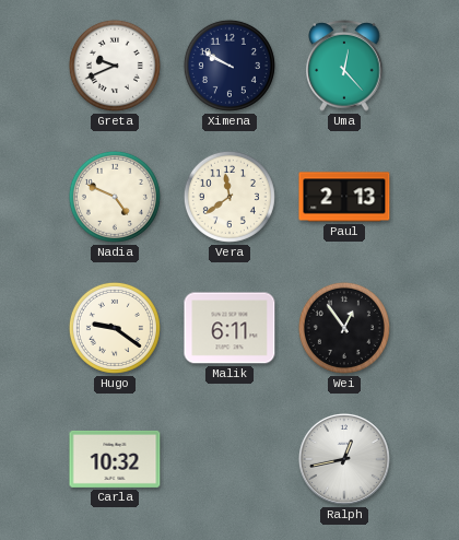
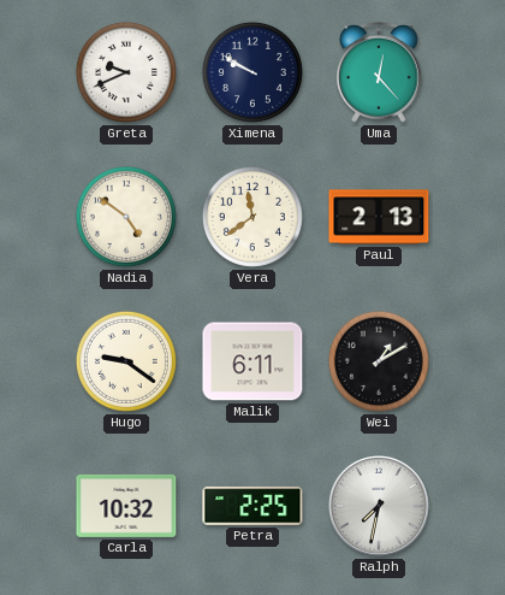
Nadia: 4:49 -> 4:51 (126, 217)
Wei: 12:54 -> 1:10 (379, 361)
Petra: none -> 2:25 (252, 506)
Ralph: 12:43 -> 7:32 (379, 506)
